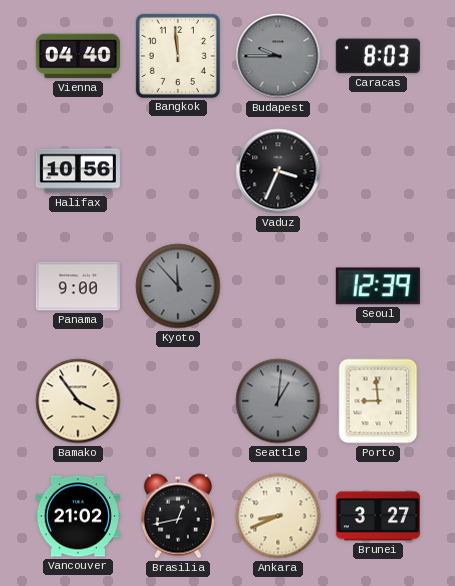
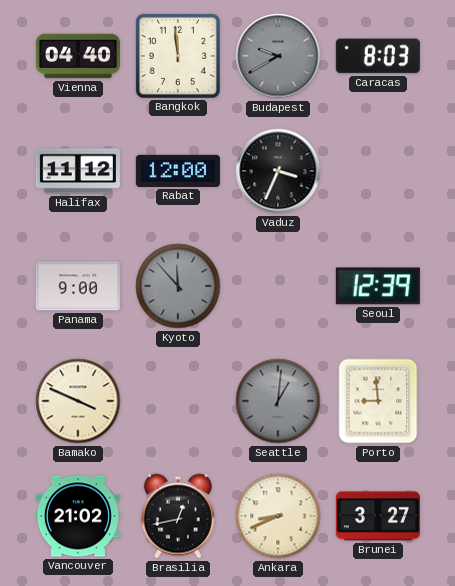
Budapest: 9:45 -> 9:40 (278, 56)
Halifax: 10:56 -> 11:12 (78, 171)
Rabat: none -> 12:00 (178, 171)
Bamako: 3:54 -> 3:49 (78, 401)
